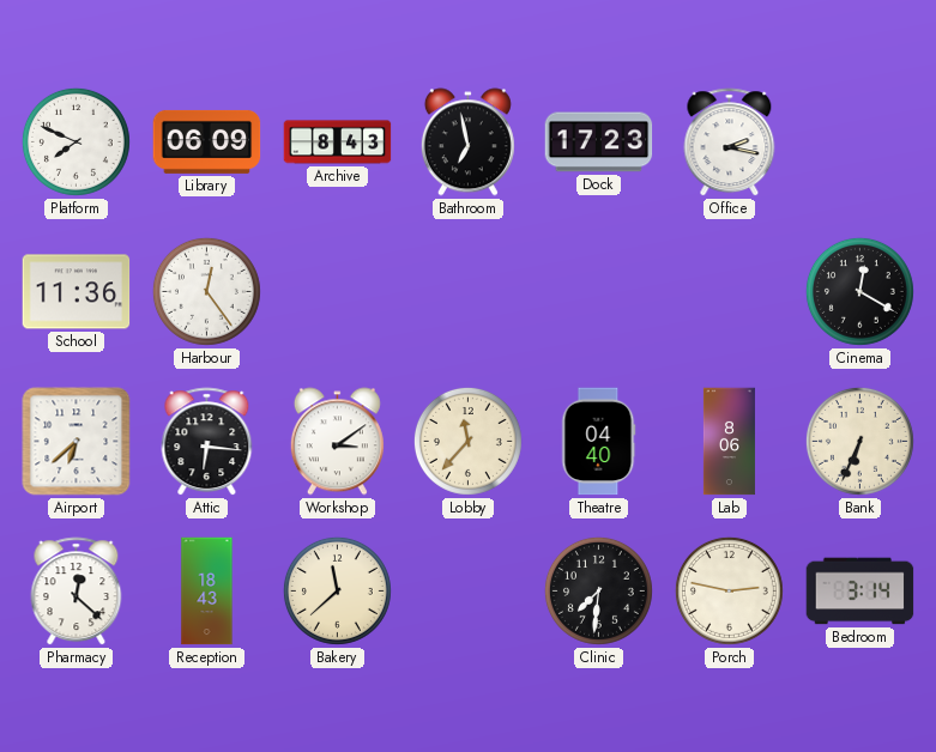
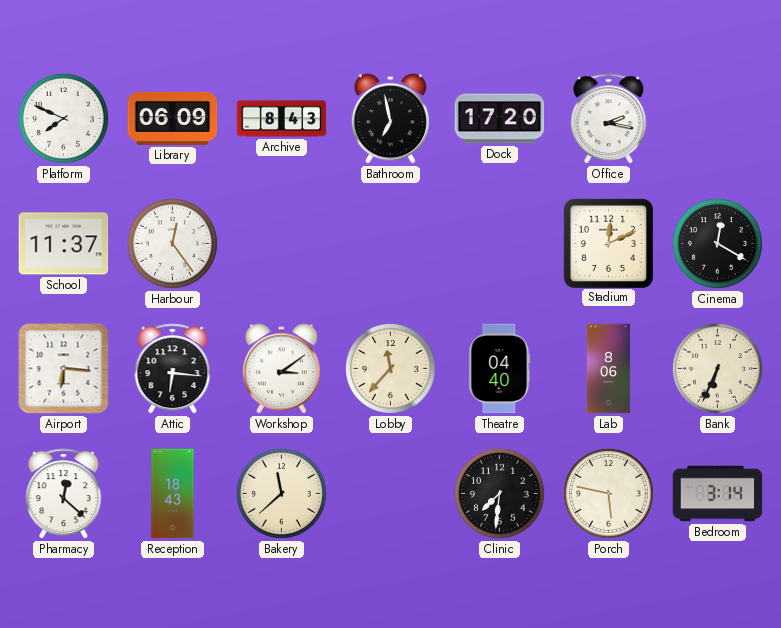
Dock: 17:23 -> 17:20 (500, 119)
School: 11:36 -> 11:37 (64, 244)
Stadium: none -> 12:11 (608, 243)
Airport: 6:38 -> 6:16 (64, 369)
Porch: 2:47 -> 5:47 (608, 493)
